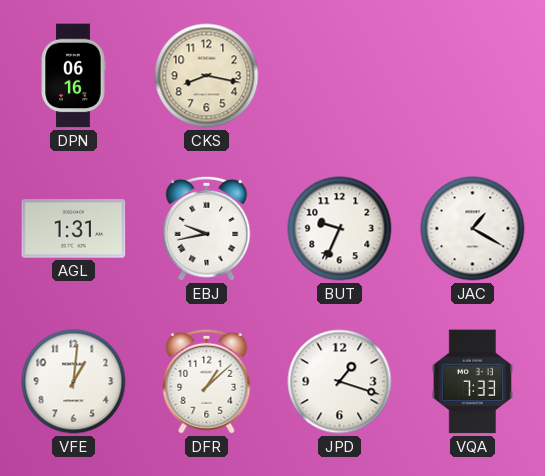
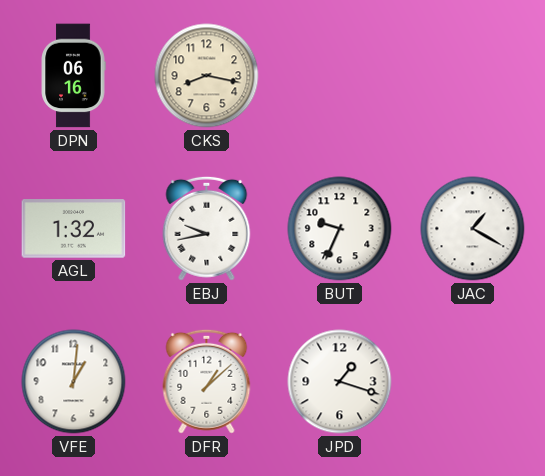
AGL: 1:31 -> 1:32 (74, 229)
VQA: 7:33 -> none (473, 382)
